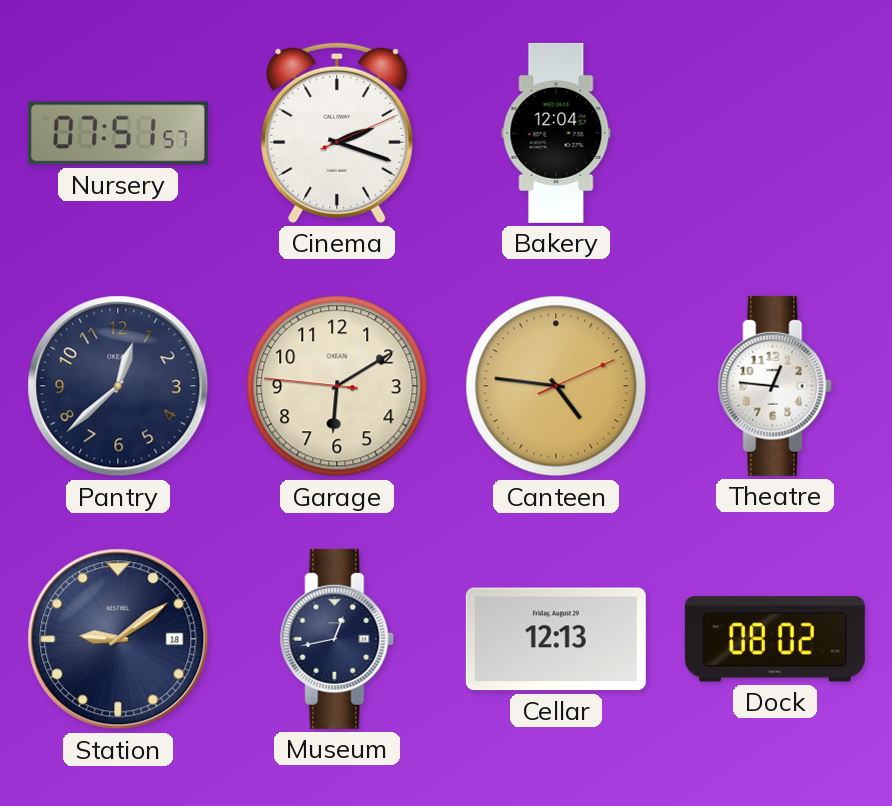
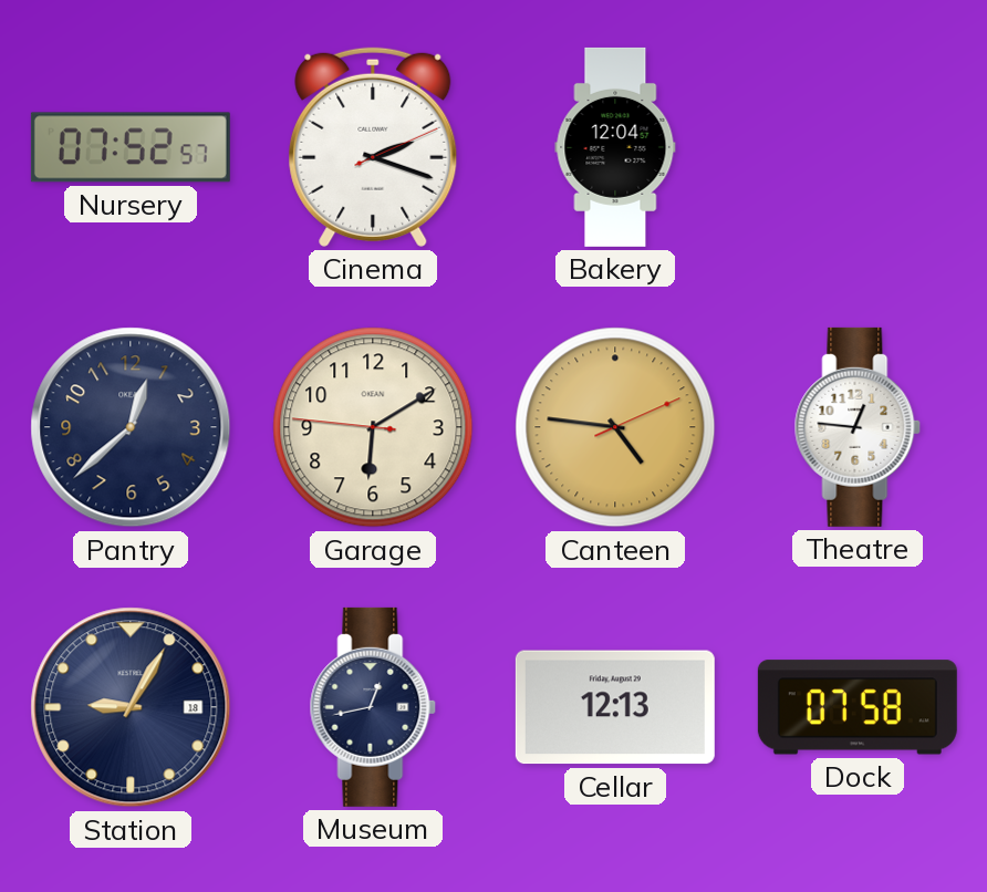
Nursery: 07:51 -> 07:52 (131, 147)
Station: 9:09 -> 9:05 (131, 707)
Dock: 08:02 -> 07:58 (858, 707)
